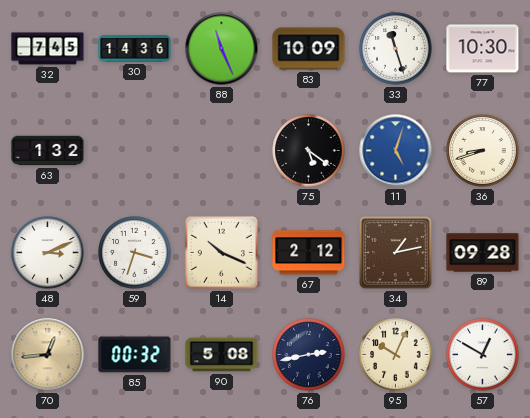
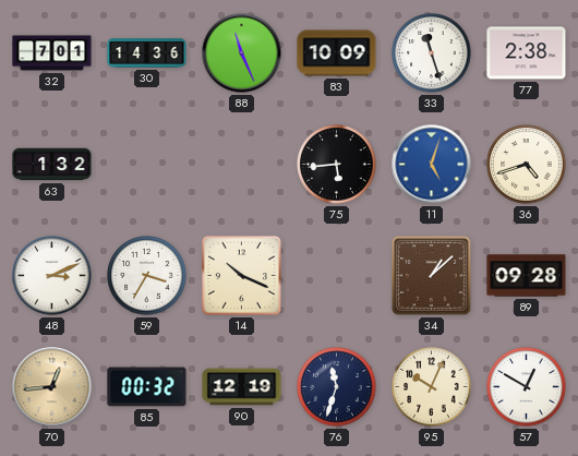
32: 7:45 -> 7:01 (52, 53)
77: 10:30 -> 2:38 (527, 53)
75: 5:21 -> 5:44 (337, 165)
36: 8:42 -> 4:42 (527, 165)
59: 3:33 -> 3:35 (147, 276)
67: 2:12 -> none (309, 253)
34: 1:13 -> 1:08 (432, 276)
90: 5:08 -> 12:19 (242, 387)
76: 2:43 -> 11:33 (337, 387)
